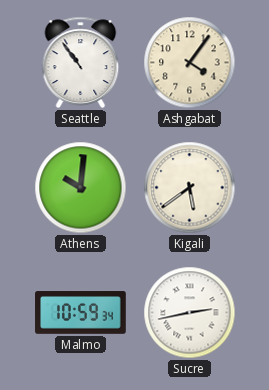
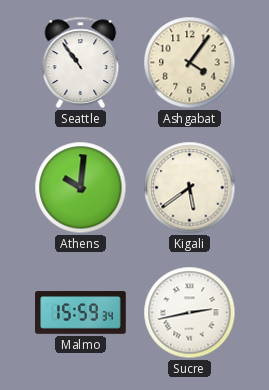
Malmo: 10:59 -> 15:59 (81, 313)
